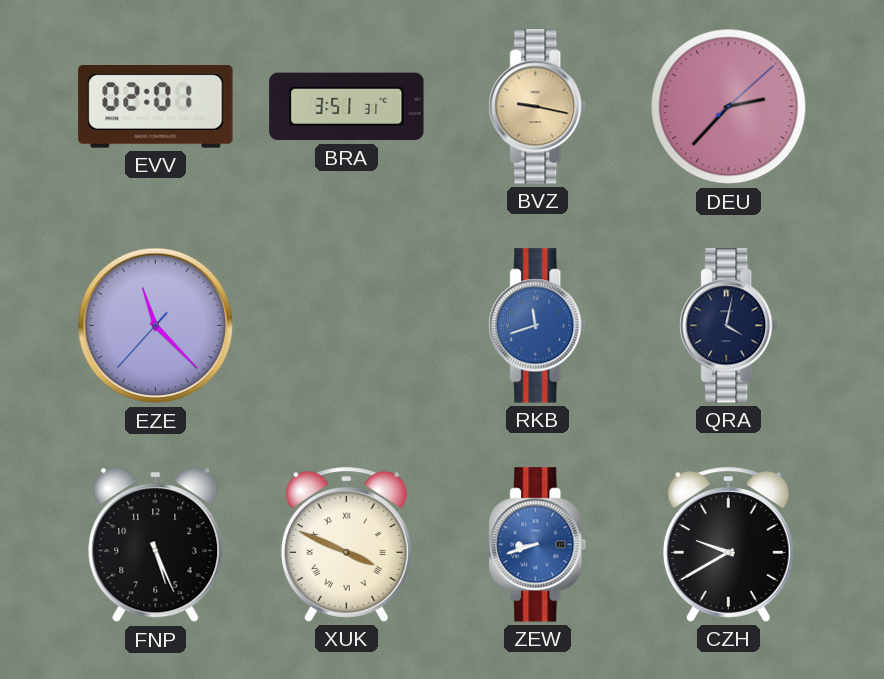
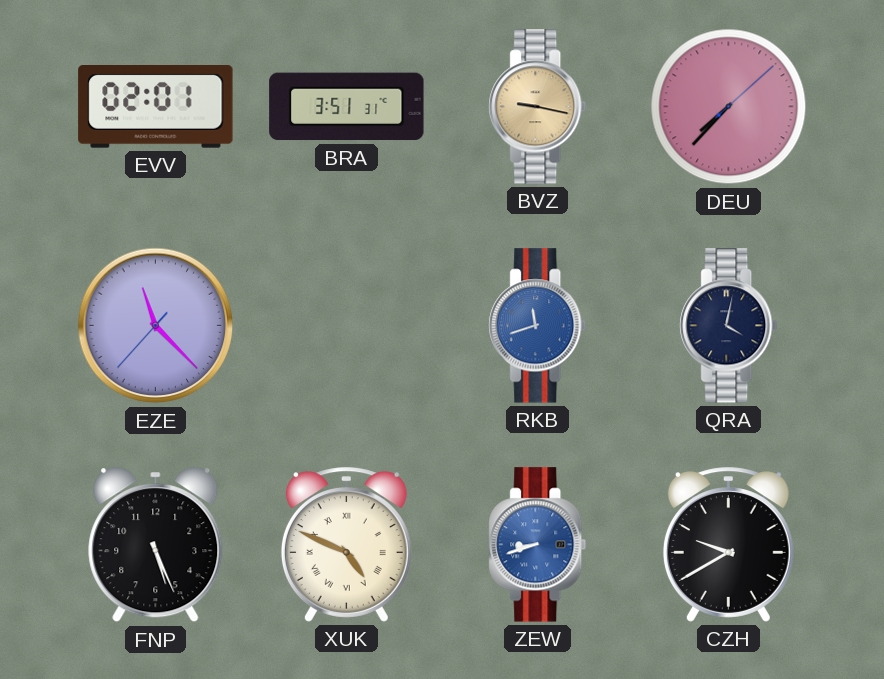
DEU: 2:37 -> 7:37 (729, 107)
XUK: 3:49 -> 4:49 (346, 545)
